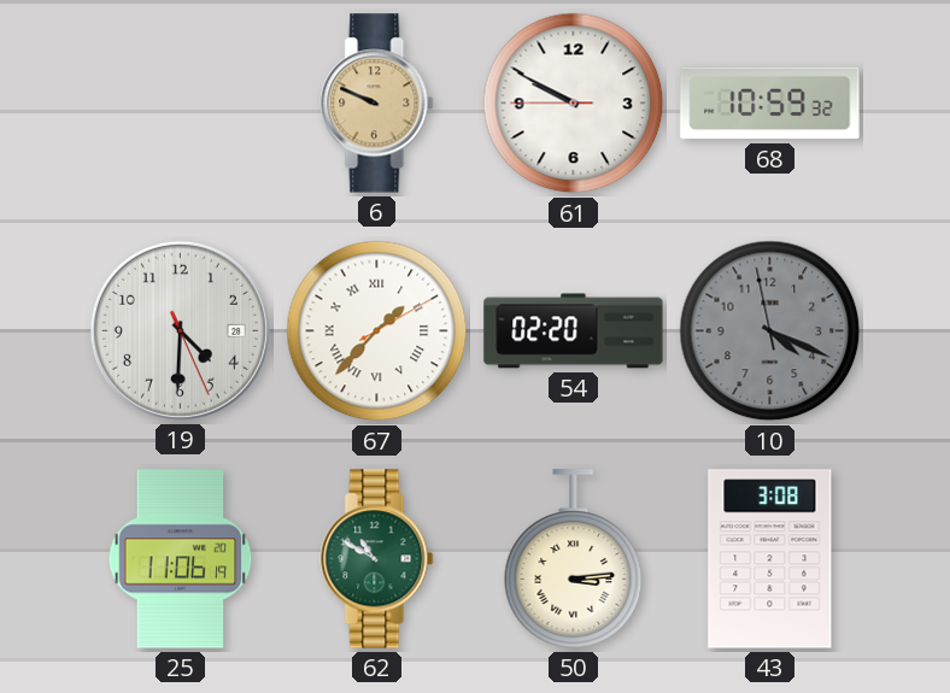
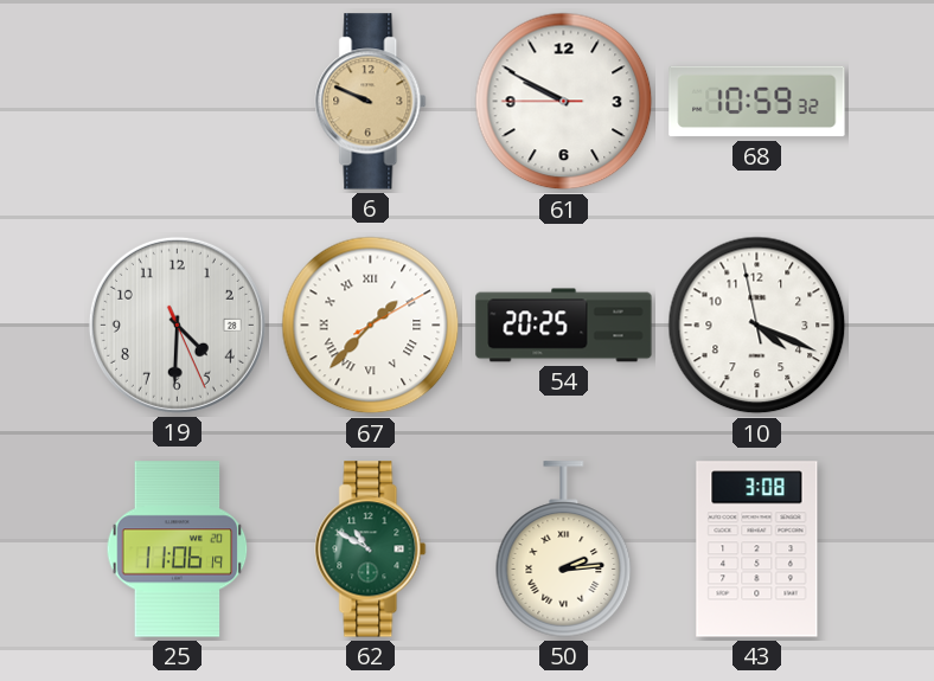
54: 02:20 -> 20:25 (564, 326)
10 dial: grey -> white (757, 326)
50: 3:14 -> 2:14 (564, 550)
